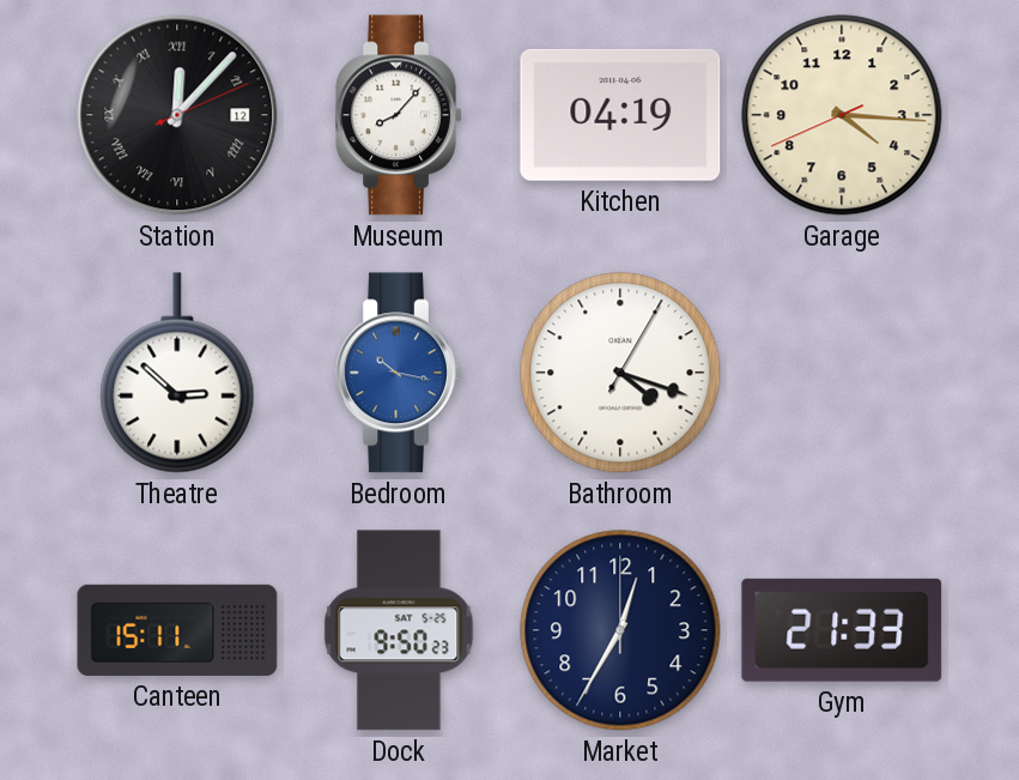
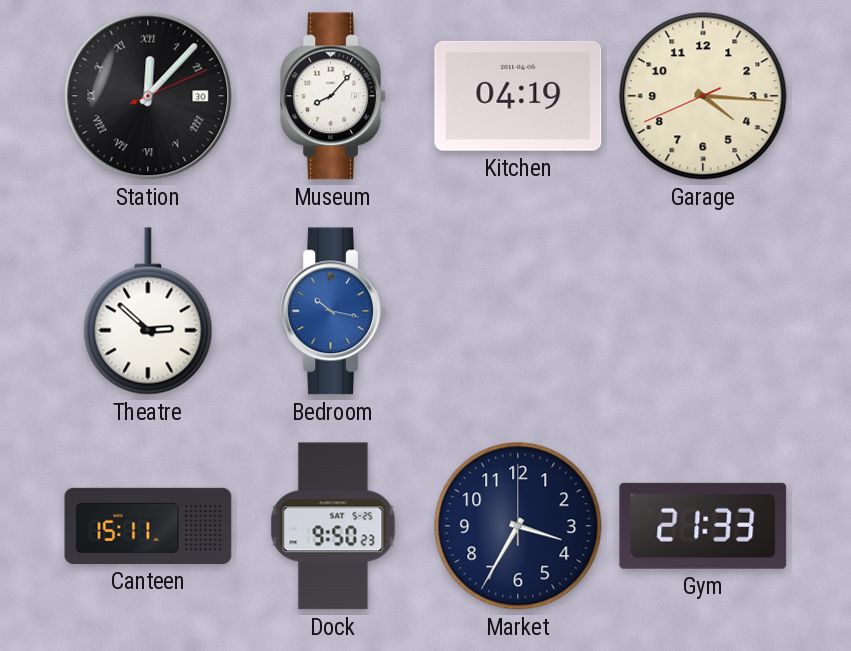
Station date: 12 -> 30 (148, 96)
Bathroom: 4:18 -> none (620, 373)
Market: 12:35 -> 3:35 (518, 526)
